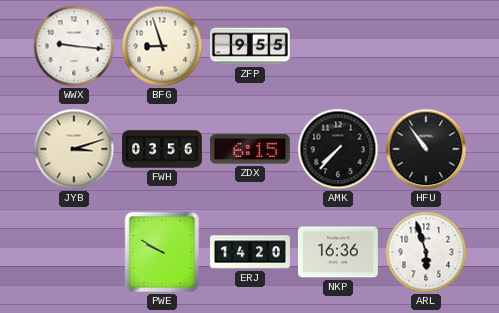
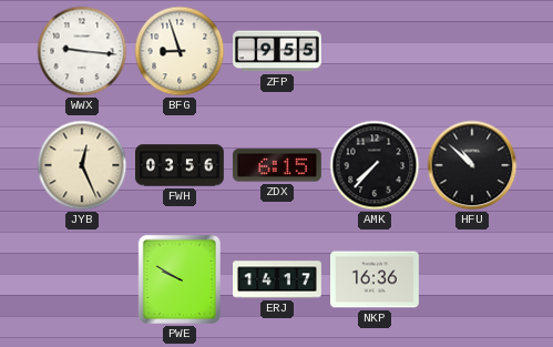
JYB: 3:12 -> 12:26 (82, 165)
HFU: 10:54 -> 10:52 (472, 165)
ERJ: 14:20 -> 14:17 (278, 279)
ARL: 5:57 -> none (426, 252)
